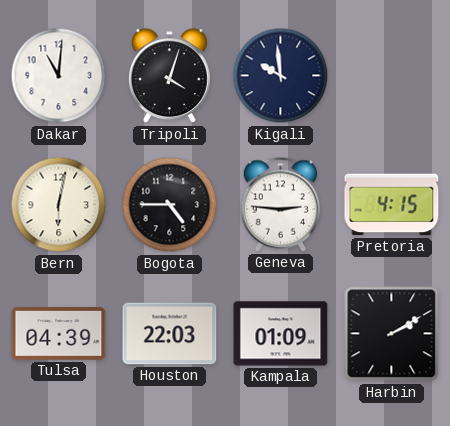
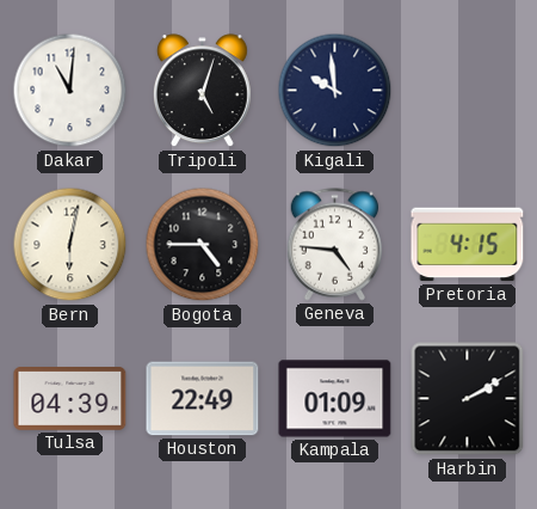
Tripoli: 4:03 -> 5:03 (202, 91)
Geneva: 2:46 -> 4:46 (335, 245)
Houston: 22:03 -> 22:49 (203, 399)
